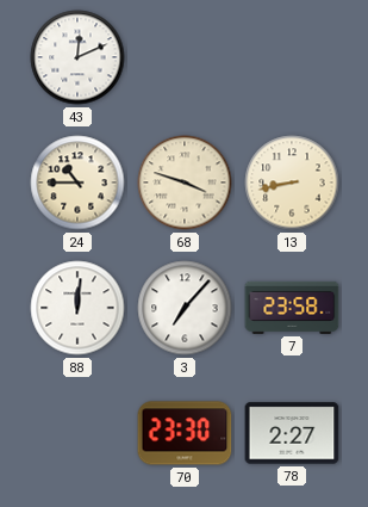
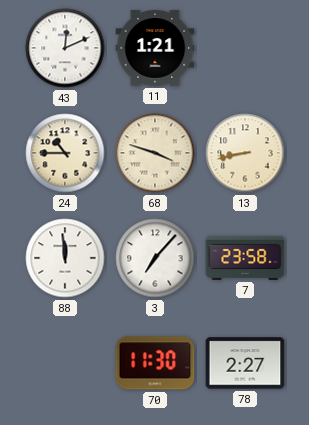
11: none -> 1:21 (155, 49)
88: 12:01 -> 11:59 (65, 258)
70: 23:30 -> 11:30 (155, 363)
